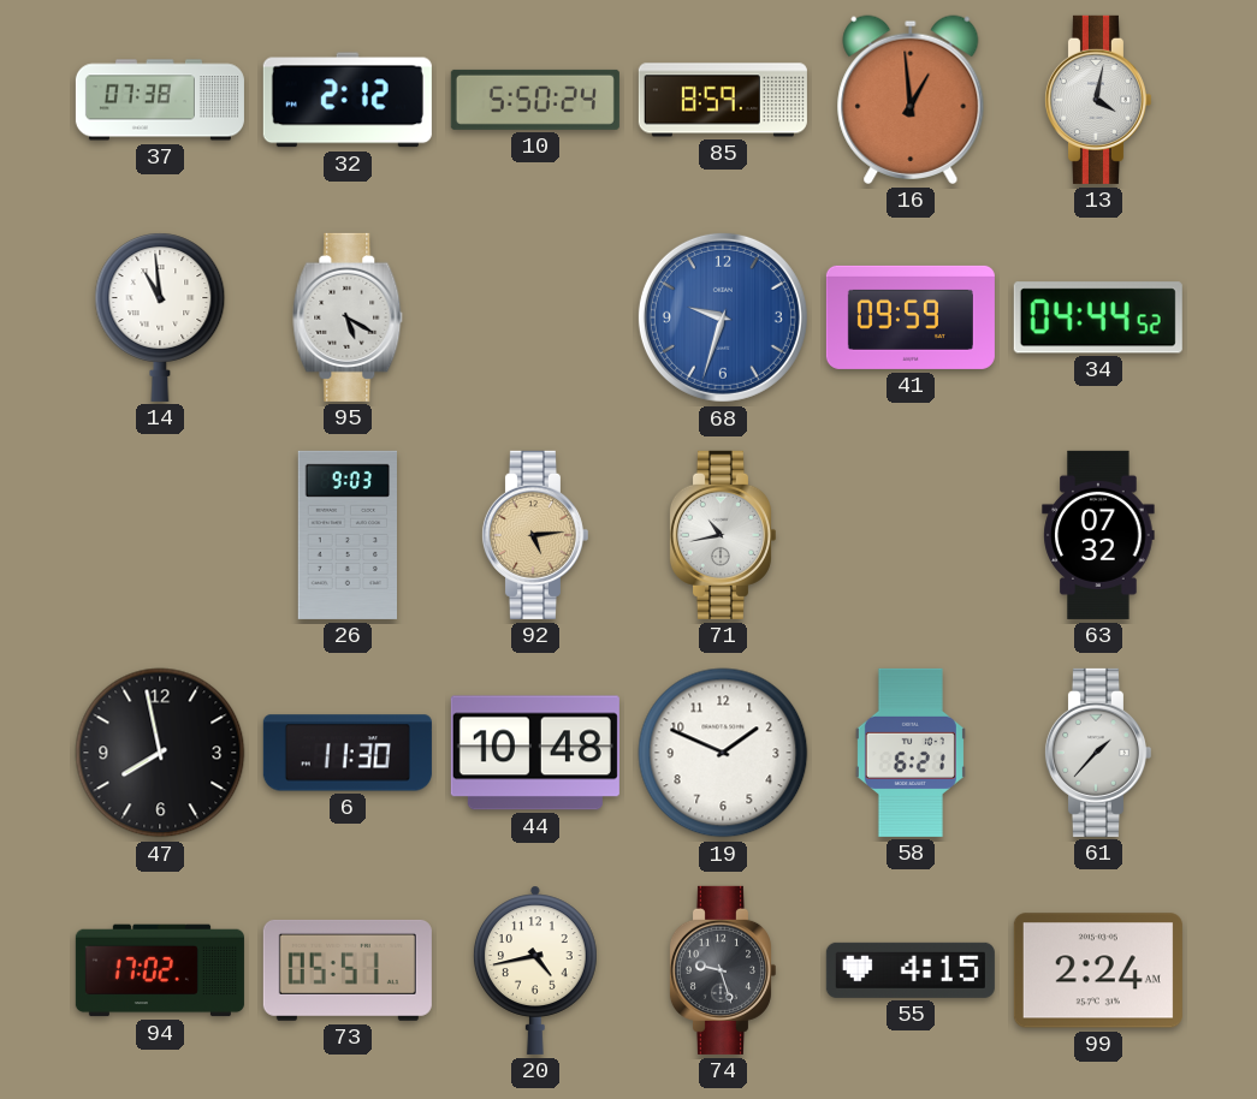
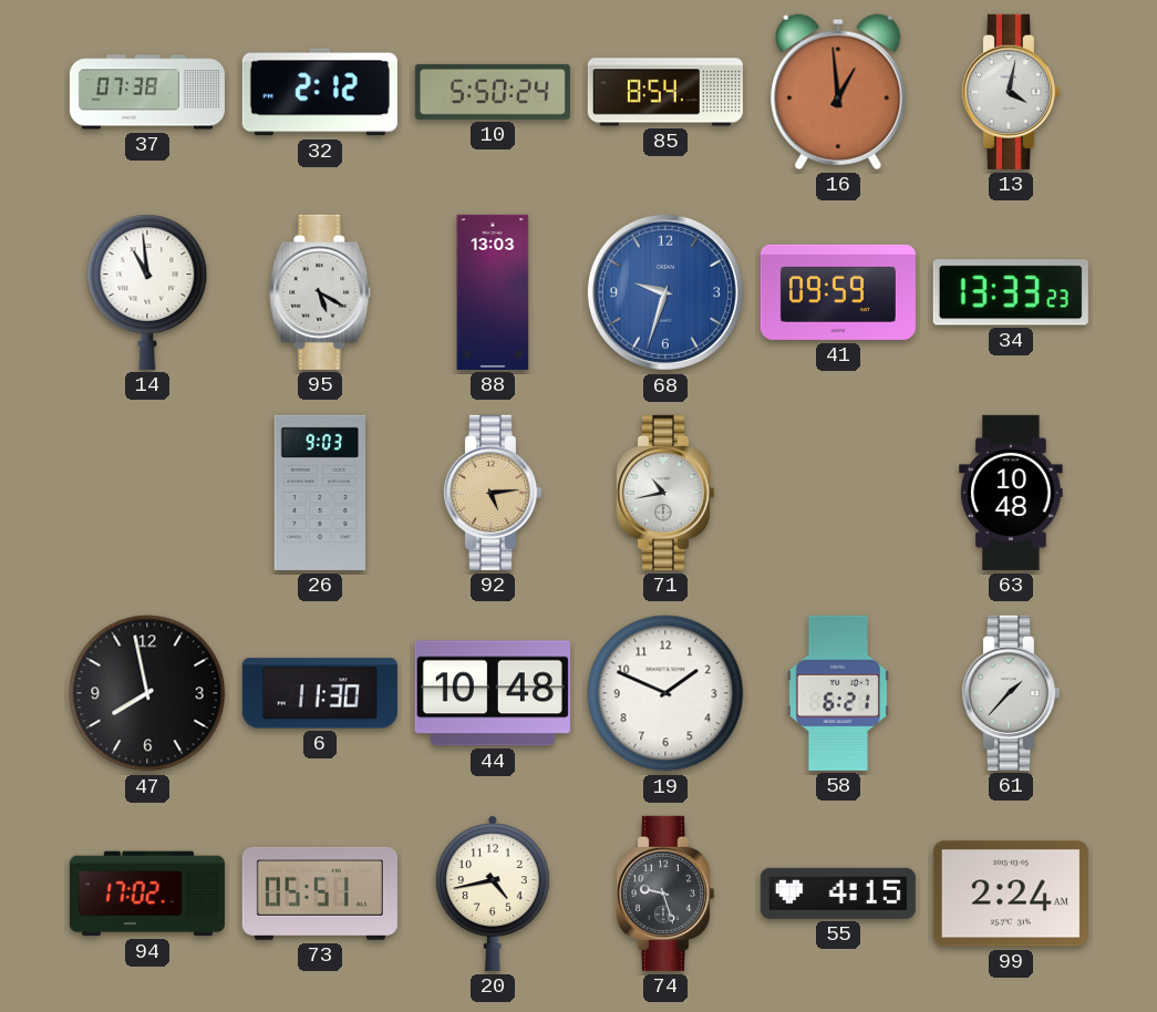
85: 8:59 -> 8:54 (665, 92)
88: none -> 13:03 (493, 292)
34: 04:44 -> 13:33 (1011, 292)
63: 07:32 -> 10:48 (1011, 493)
